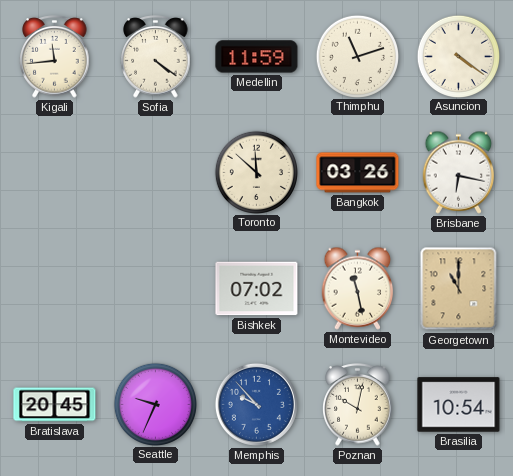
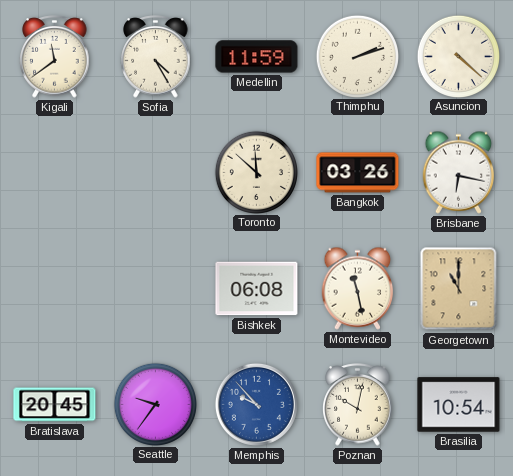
Kigali: 11:44 -> 11:39 (55, 57)
Sofia: 4:21 -> 4:25 (156, 57)
Thimphu: 11:12 -> 2:12 (357, 56)
Asuncion: 4:21 -> 4:22 (458, 56)
Bishkek: 07:02 -> 06:08 (257, 289)
Seattle: 9:34 -> 9:36 (155, 404)
